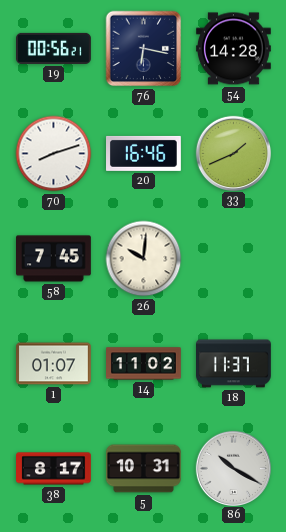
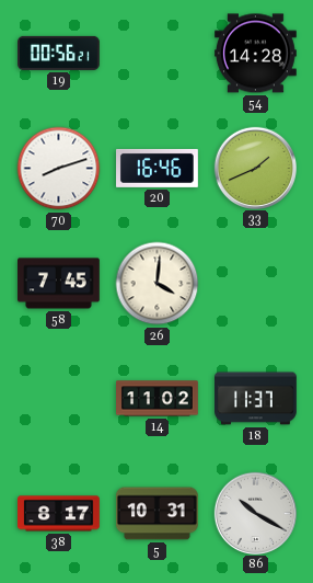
76: 6:17 -> none (144, 49)
26: 10:01 -> 4:01 (158, 284)
1: 01:07 -> none (54, 364)
